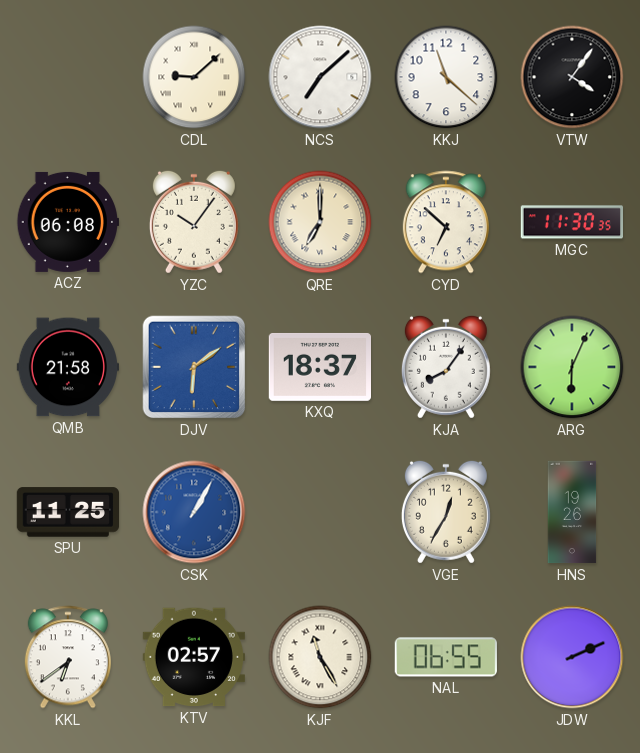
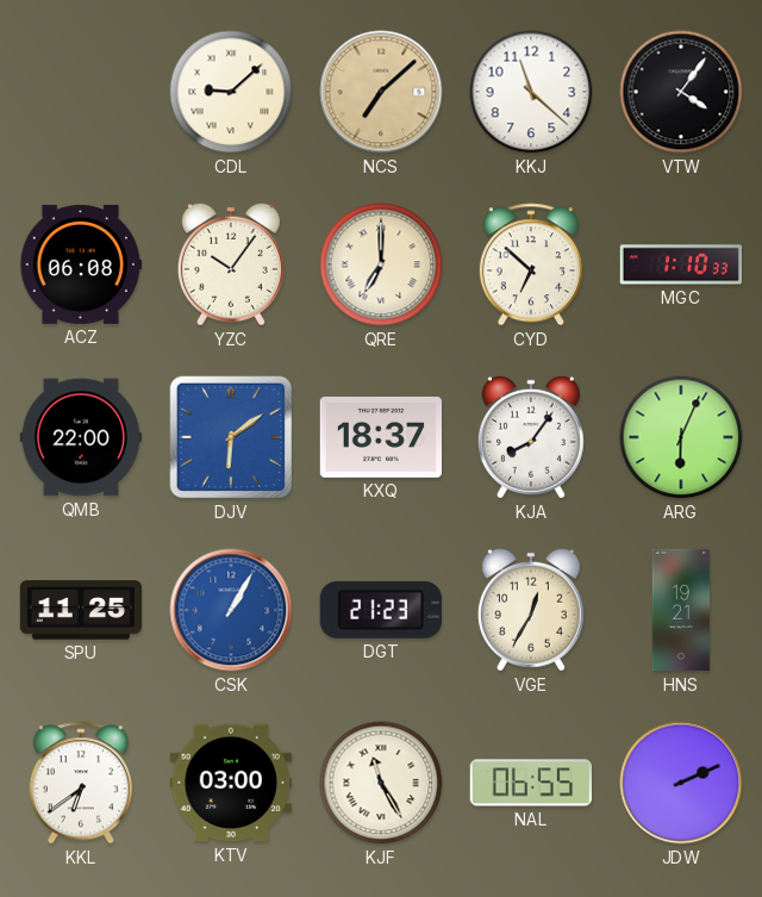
NCS dial: white -> champagne (381, 92)
MGC: 11:30 -> 1:10 (680, 264)
QMB: 21:58 -> 22:00 (80, 437)
DGT: none -> 21:23 (381, 610)
HNS: 19:26 -> 19:21 (681, 610)
KTV: 02:57 -> 03:00 (230, 783)
